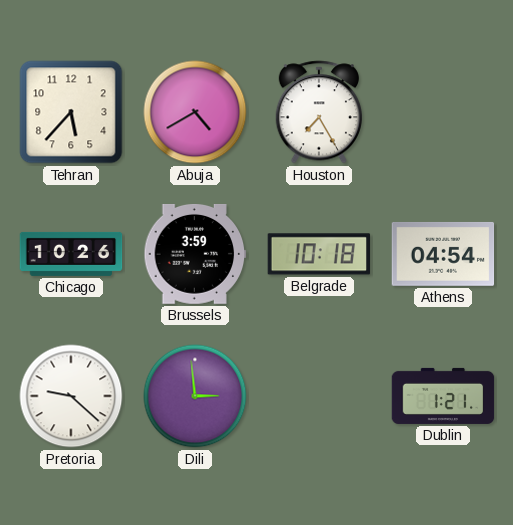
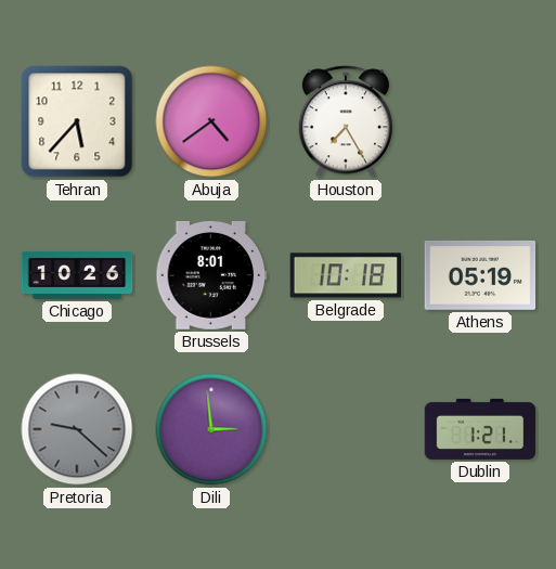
Abuja: 4:40 -> 4:39 (211, 121)
Brussels: 3:59 -> 8:01 (211, 276)
Athens: 04:54 -> 05:19 (480, 275)
Pretoria dial: white -> grey (77, 429)
